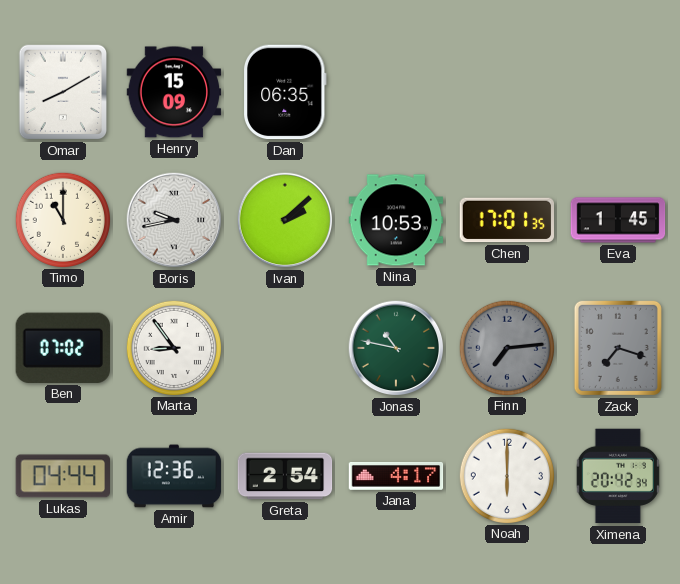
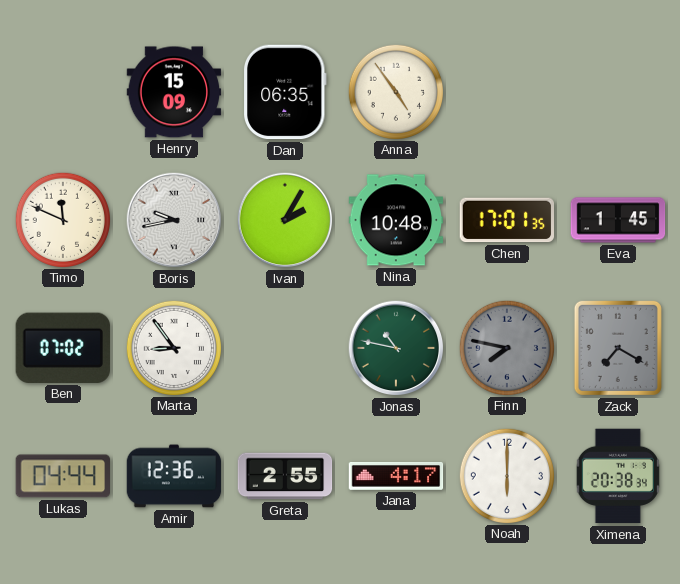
Omar: 8:10 -> none (63, 92)
Anna: none -> 4:54 (395, 91)
Timo: 11:00 -> 11:49 (62, 219)
Ivan: 2:08 -> 2:05 (285, 220)
Nina: 10:53 -> 10:48 (396, 220)
Finn: 7:14 -> 7:47 (506, 347)
Zack: 7:18 -> 7:20 (618, 348)
Greta: 2:54 -> 2:55 (285, 476)
Ximena: 20:42 -> 20:38 (618, 476)
